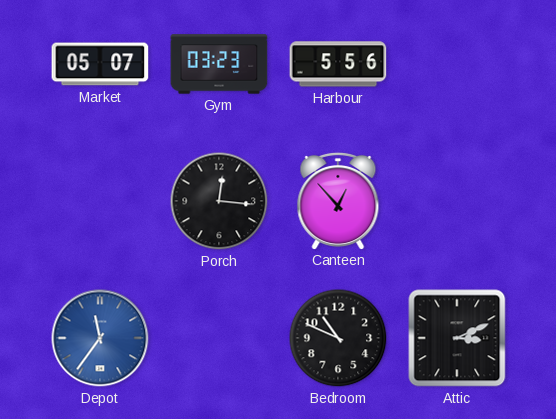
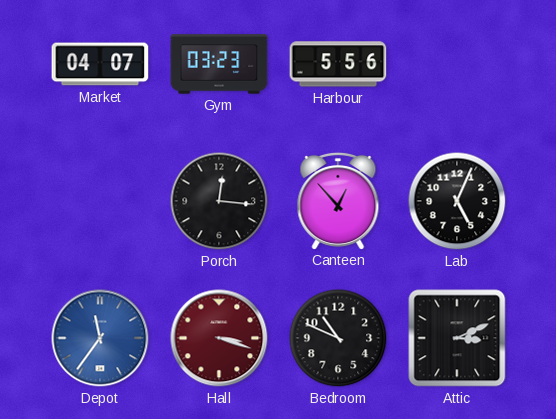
Market: 05:07 -> 04:07 (100, 64)
Lab: none -> 5:04 (457, 201)
Hall: none -> 3:18 (219, 338)
